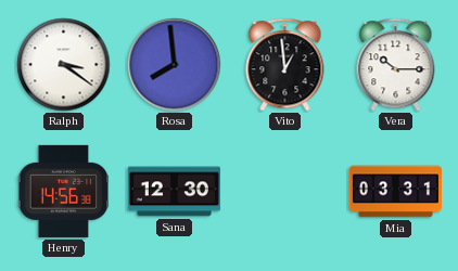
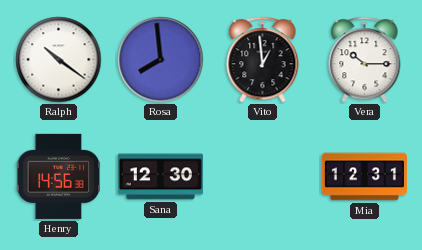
Ralph: 3:21 -> 10:21 (59, 60)
Mia: 03:31 -> 12:31 (364, 177)
